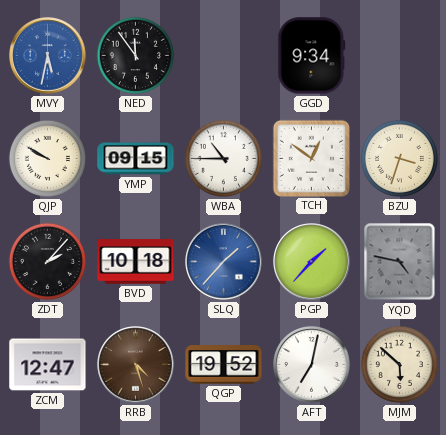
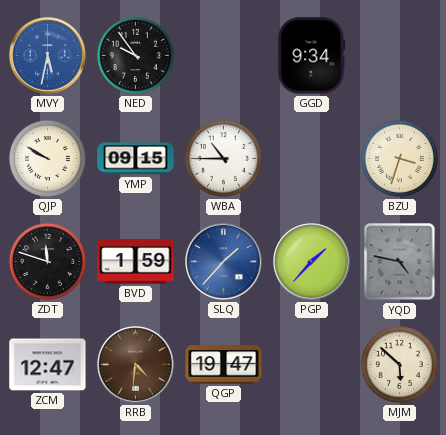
NED: 11:54 -> 9:54 (135, 55)
TCH: 12:51 -> none (311, 158)
ZDT: 2:07 -> 11:48 (47, 261)
BVD: 10:18 -> 1:59 (136, 262)
RRB: 4:27 -> 4:31 (136, 365)
QGP: 19:52 -> 19:47 (224, 365)
AFT: 7:02 -> none (312, 365)
